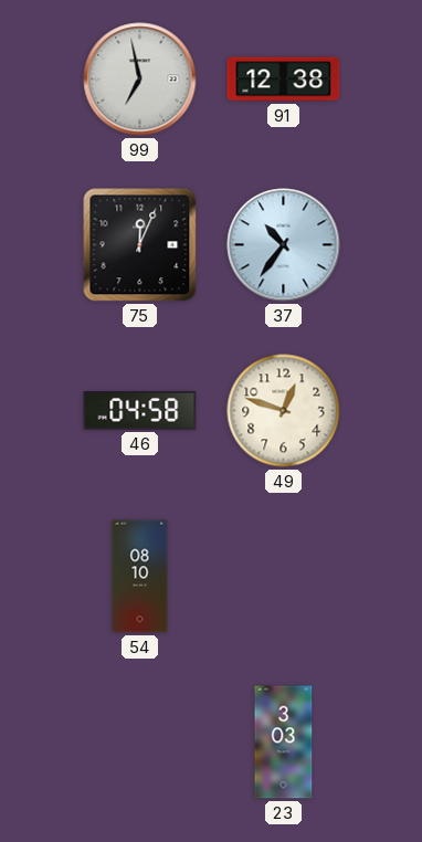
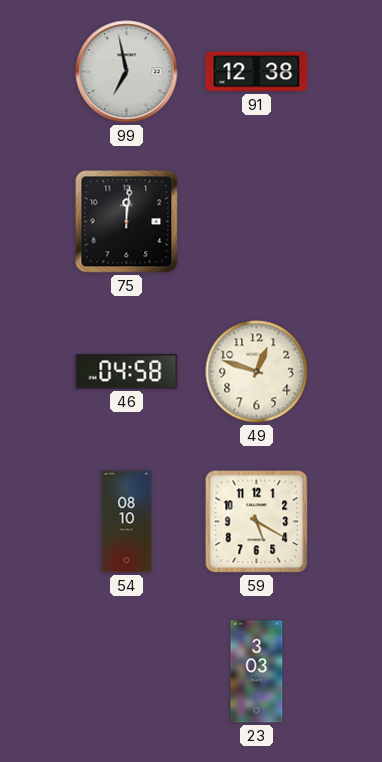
75: 12:04 -> 12:01 (127, 222)
37: 10:36 -> none (284, 245)
59: none -> 5:20 (257, 522)
